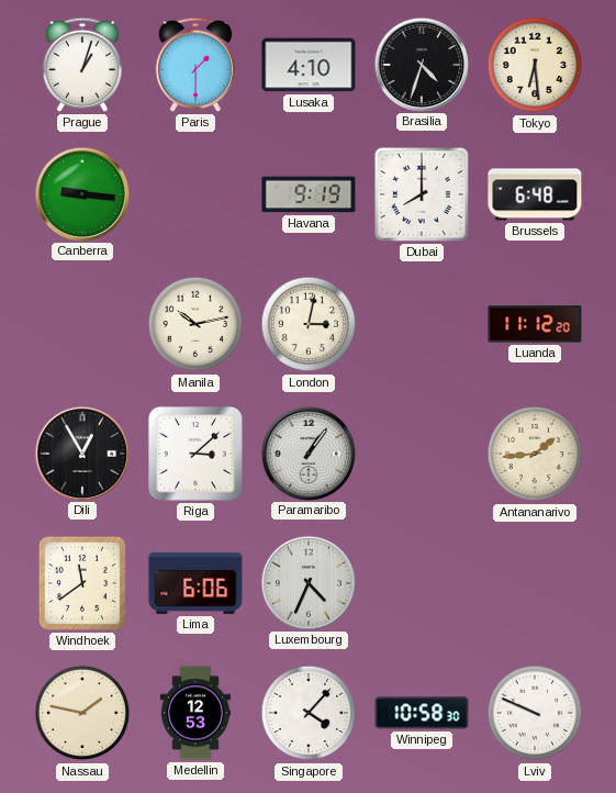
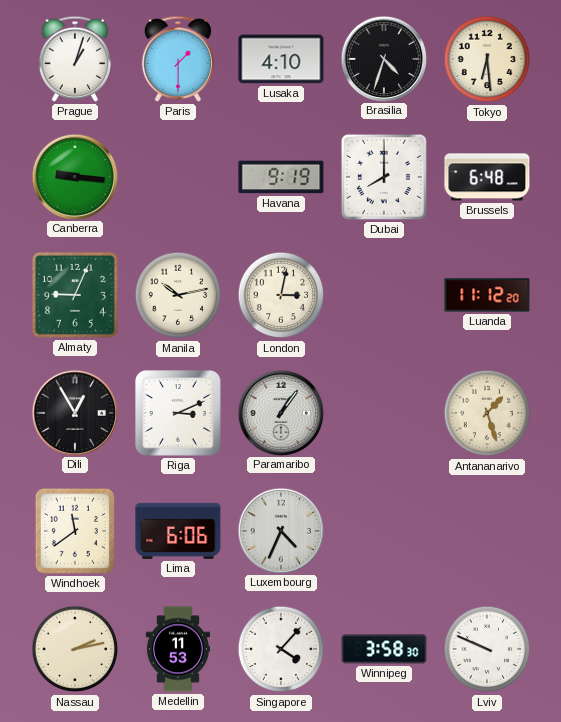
Almaty: none -> 9:04 (75, 295)
Riga: 3:08 -> 3:11 (178, 413)
Antananarivo: 1:44 -> 1:27 (487, 413)
Nassau: 1:47 -> 2:13 (75, 649)
Medellin: 12:53 -> 11:53 (178, 649)
Winnipeg: 10:58 -> 3:58 (384, 649)
